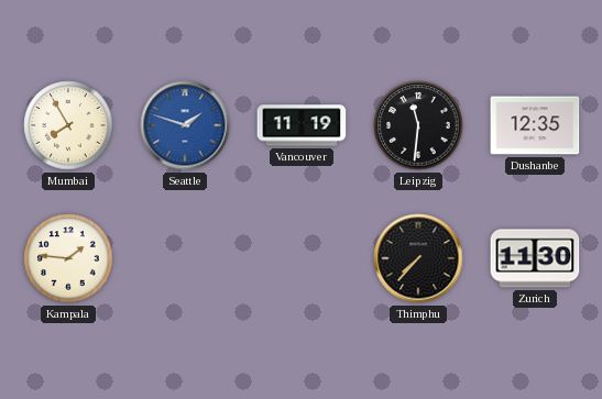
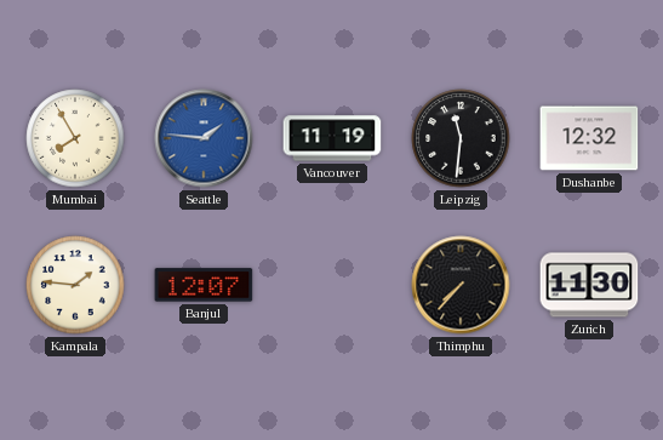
Seattle: 1:48 -> 1:46 (204, 138)
Dushanbe: 12:35 -> 12:32 (589, 138)
Banjul: none -> 12:07 (204, 285)
